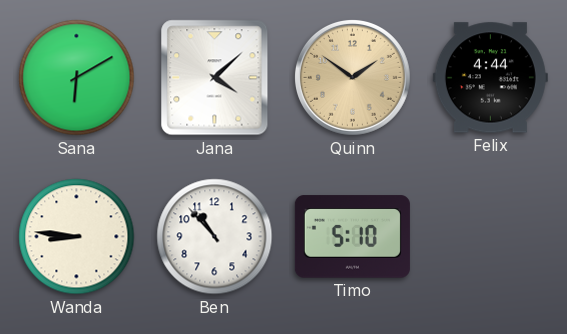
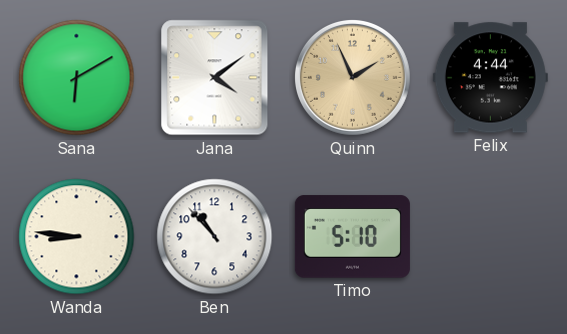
Jana: 4:08 -> 4:09 (215, 78)
Quinn: 1:51 -> 1:56 (352, 77)
